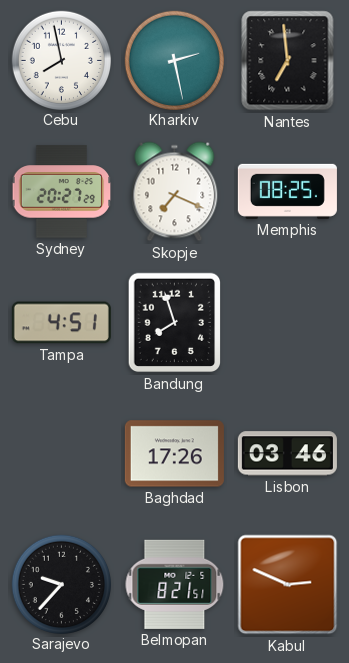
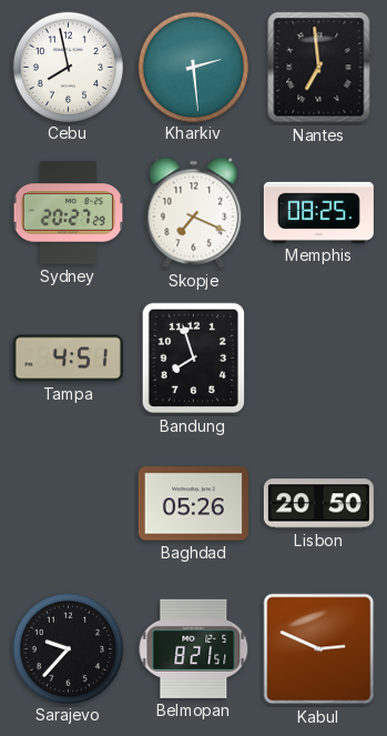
Kharkiv: 2:28 -> 2:29 (193, 67)
Baghdad: 17:26 -> 05:26 (193, 504)
Lisbon: 03:46 -> 20:50 (318, 504)
